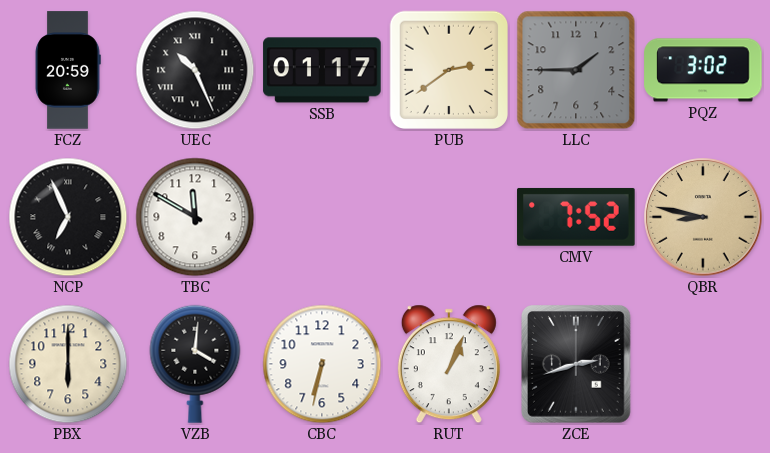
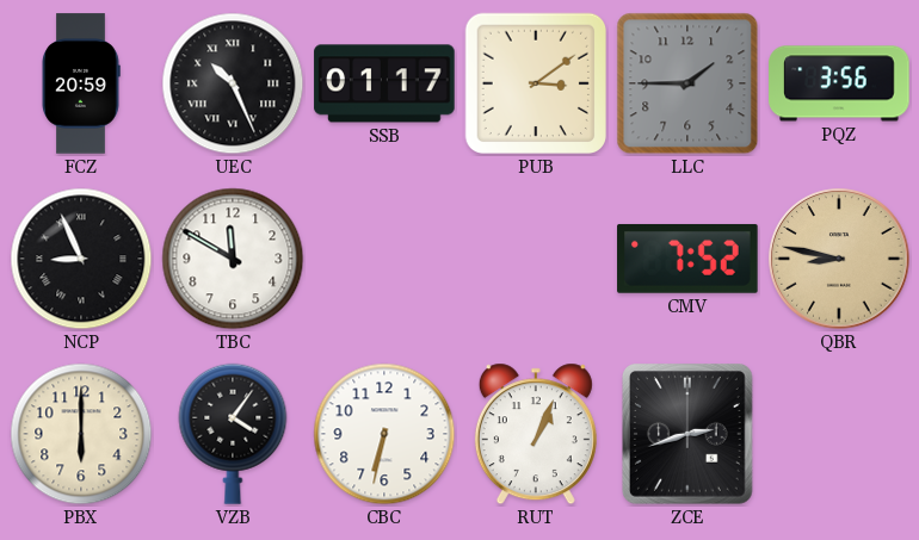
PUB: 2:39 -> 3:09 (536, 83)
PQZ: 3:02 -> 3:56 (839, 83)
NCP: 6:56 -> 8:56 (81, 259)
VZB: 4:01 -> 4:06 (233, 434)
